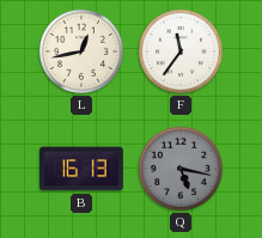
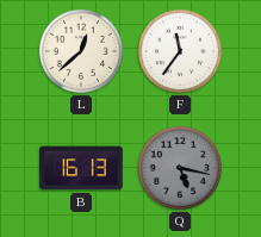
L: 12:43 -> 12:38 (80, 51)
